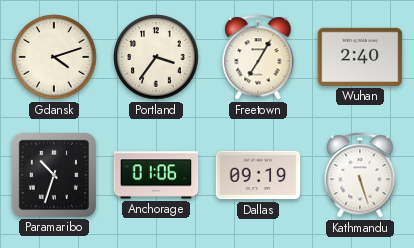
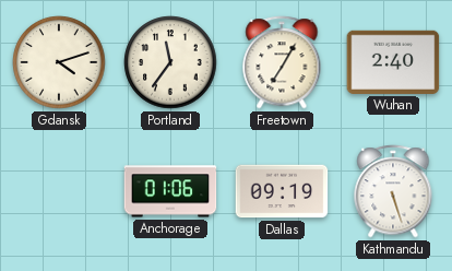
Portland: 3:36 -> 11:36 (170, 62)
Paramaribo: 10:33 -> none (53, 174)
